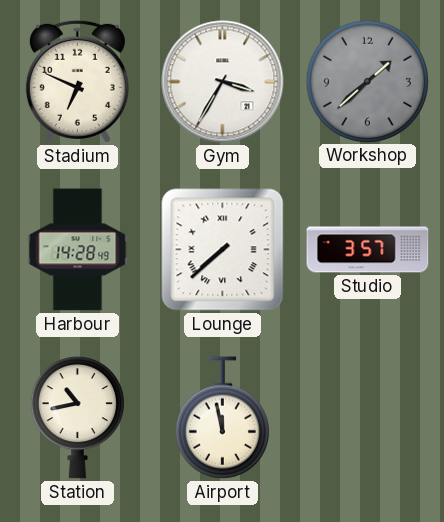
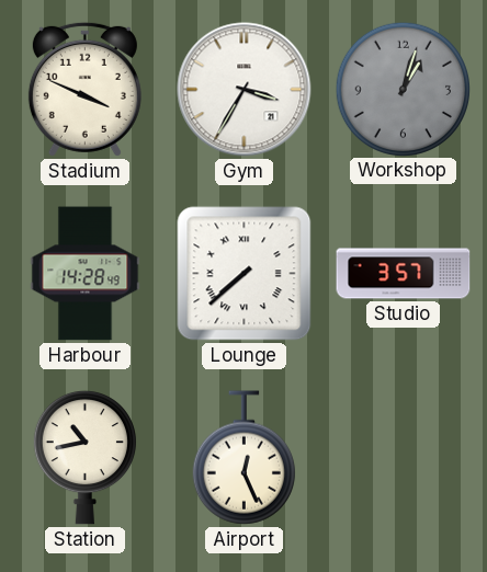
Stadium: 6:49 -> 3:49 (84, 89)
Workshop: 1:38 -> 1:03 (403, 89)
Airport: 11:58 -> 12:26 (243, 458)
